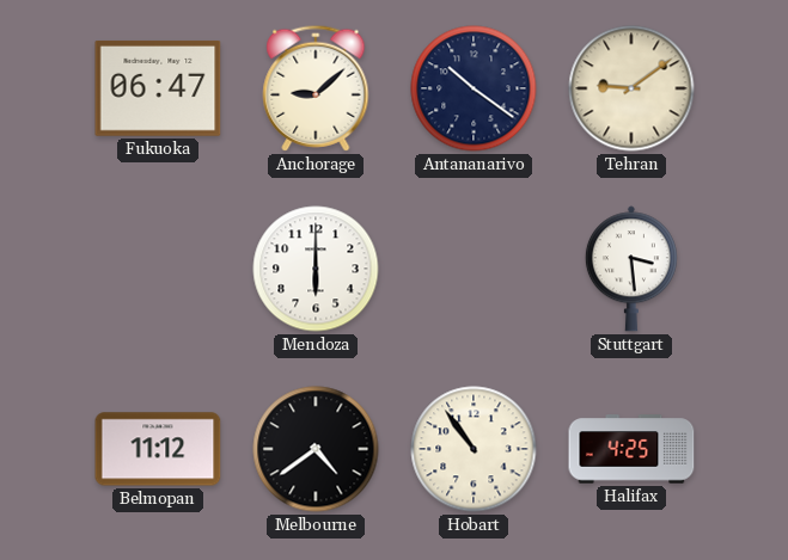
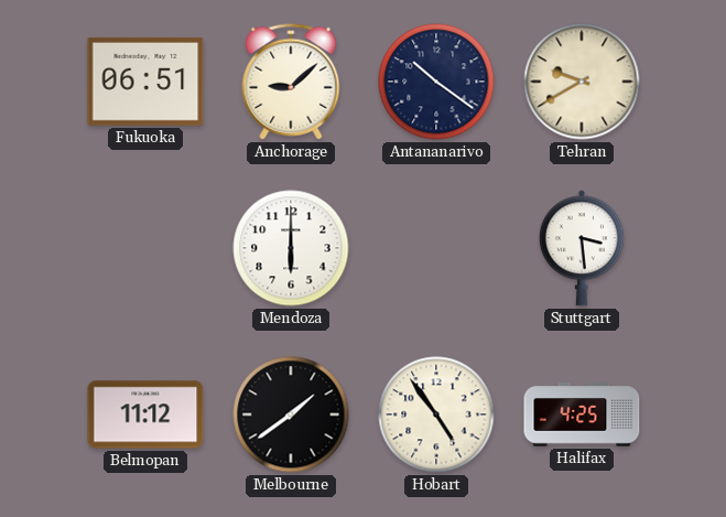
Fukuoka: 06:47 -> 06:51 (145, 82)
Tehran: 9:09 -> 9:40 (582, 82)
Melbourne: 4:39 -> 1:39 (291, 414)
Hobart: 10:54 -> 4:54 (436, 414)
